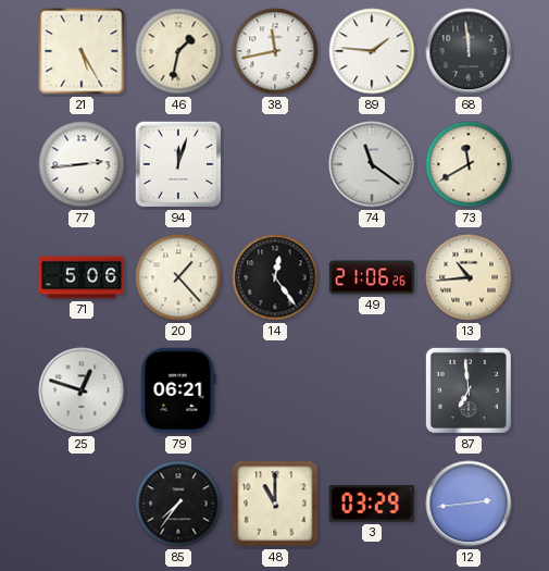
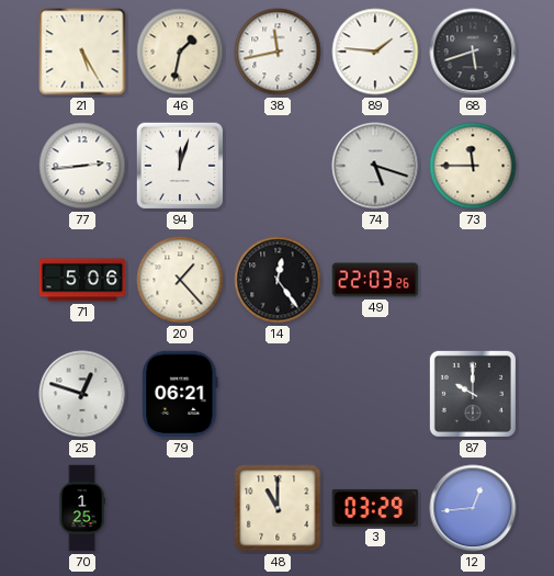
68: 11:59 -> 5:42 (473, 52)
74: 11:21 -> 5:18 (375, 166)
73: 11:40 -> 11:45 (473, 166)
49: 21:06 -> 22:03 (375, 280)
13: 10:44 -> none (469, 277)
87: 6:59 -> 10:00 (473, 394)
70: none -> 1:25 (82, 508)
85: 7:36 -> none (178, 504)
12: 2:44 -> 12:44 (473, 508)
